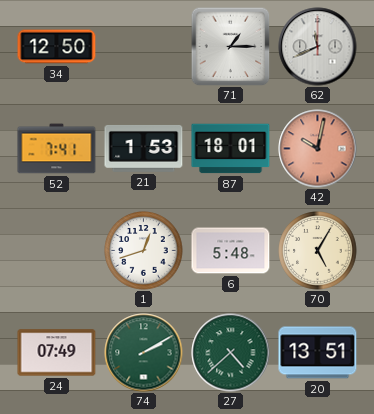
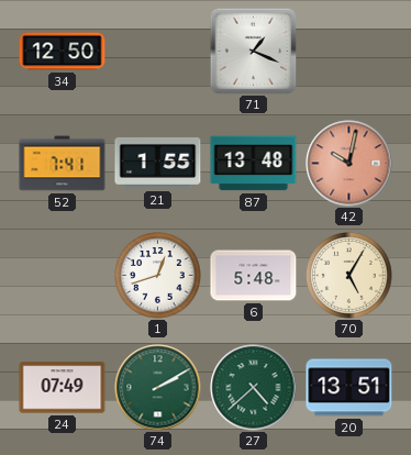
71: 1:15 -> 1:19 (253, 51)
62: 11:41 -> none (318, 47)
21: 1:53 -> 1:55 (158, 163)
87: 18:01 -> 13:48 (254, 164)
